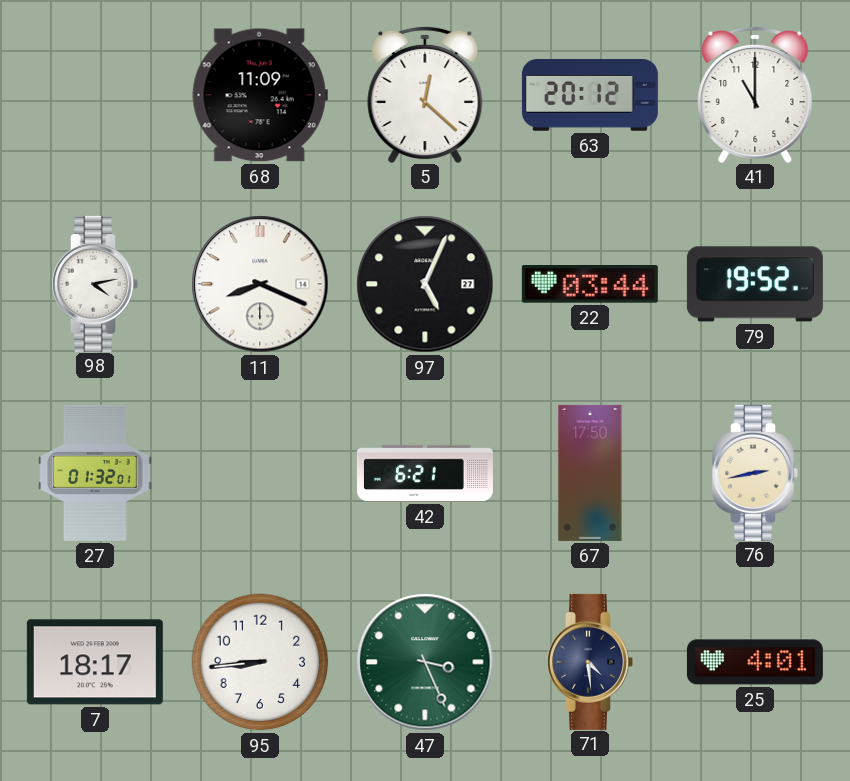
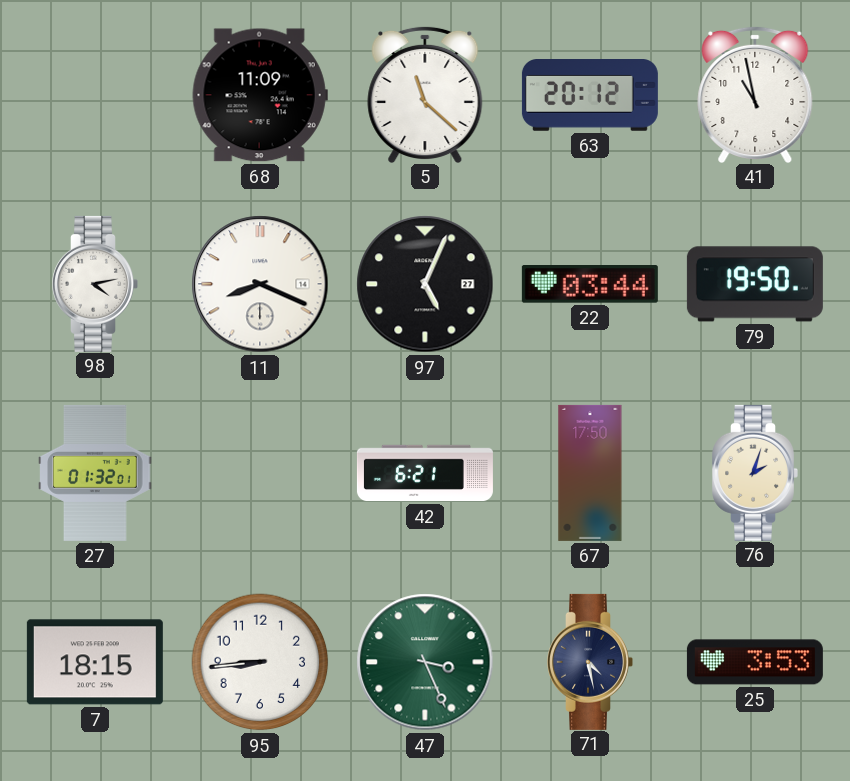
5: 12:22 -> 11:22 (425, 94)
41: 11:00 -> 10:58 (755, 94)
79: 19:52 -> 19:50 (755, 284)
76: 2:43 -> 2:03 (755, 473)
7: 18:17 -> 18:15 (95, 662)
71: 4:29 -> 4:28 (590, 662)
25: 4:01 -> 3:53 (755, 662)
